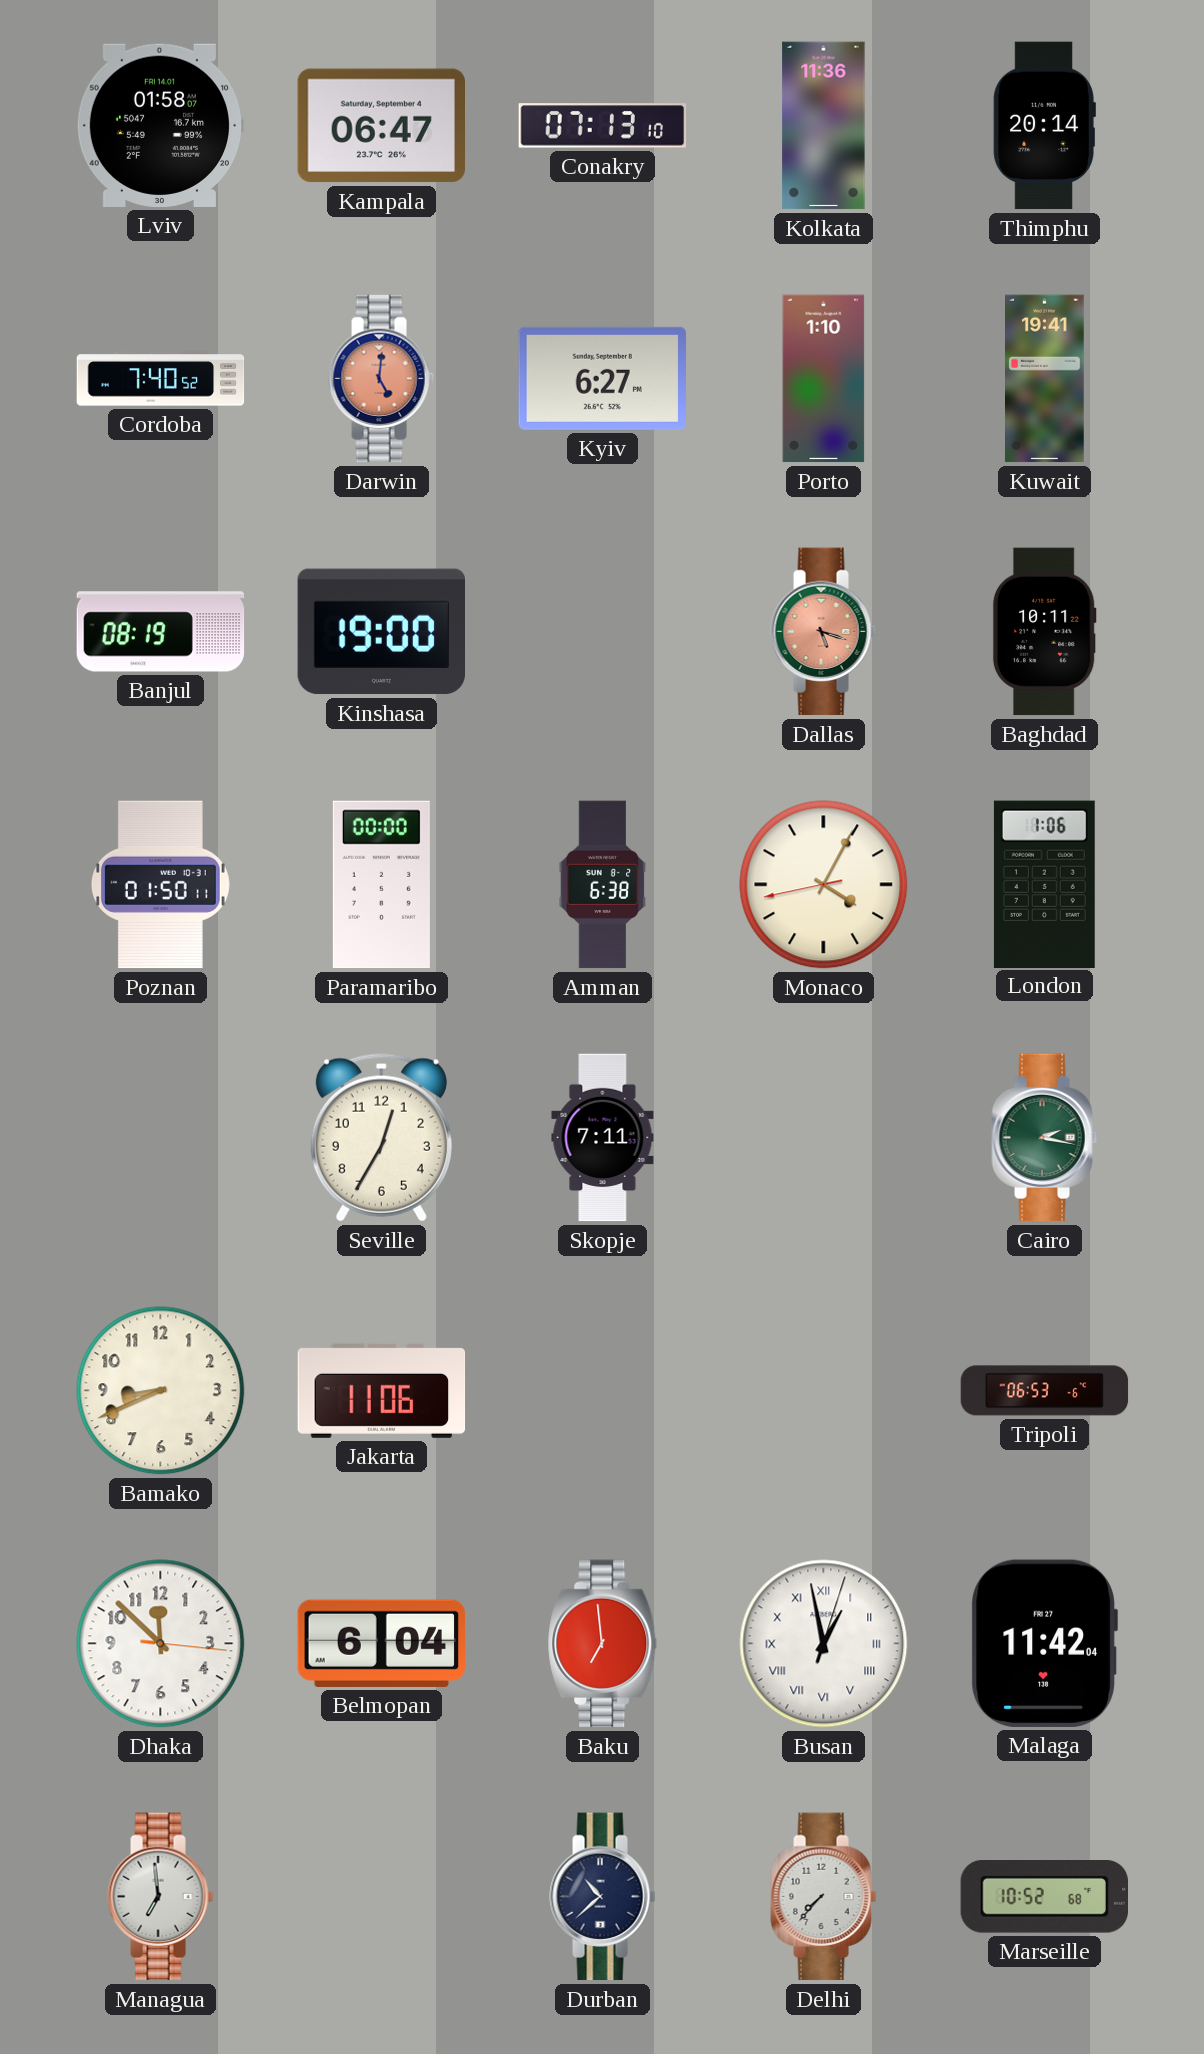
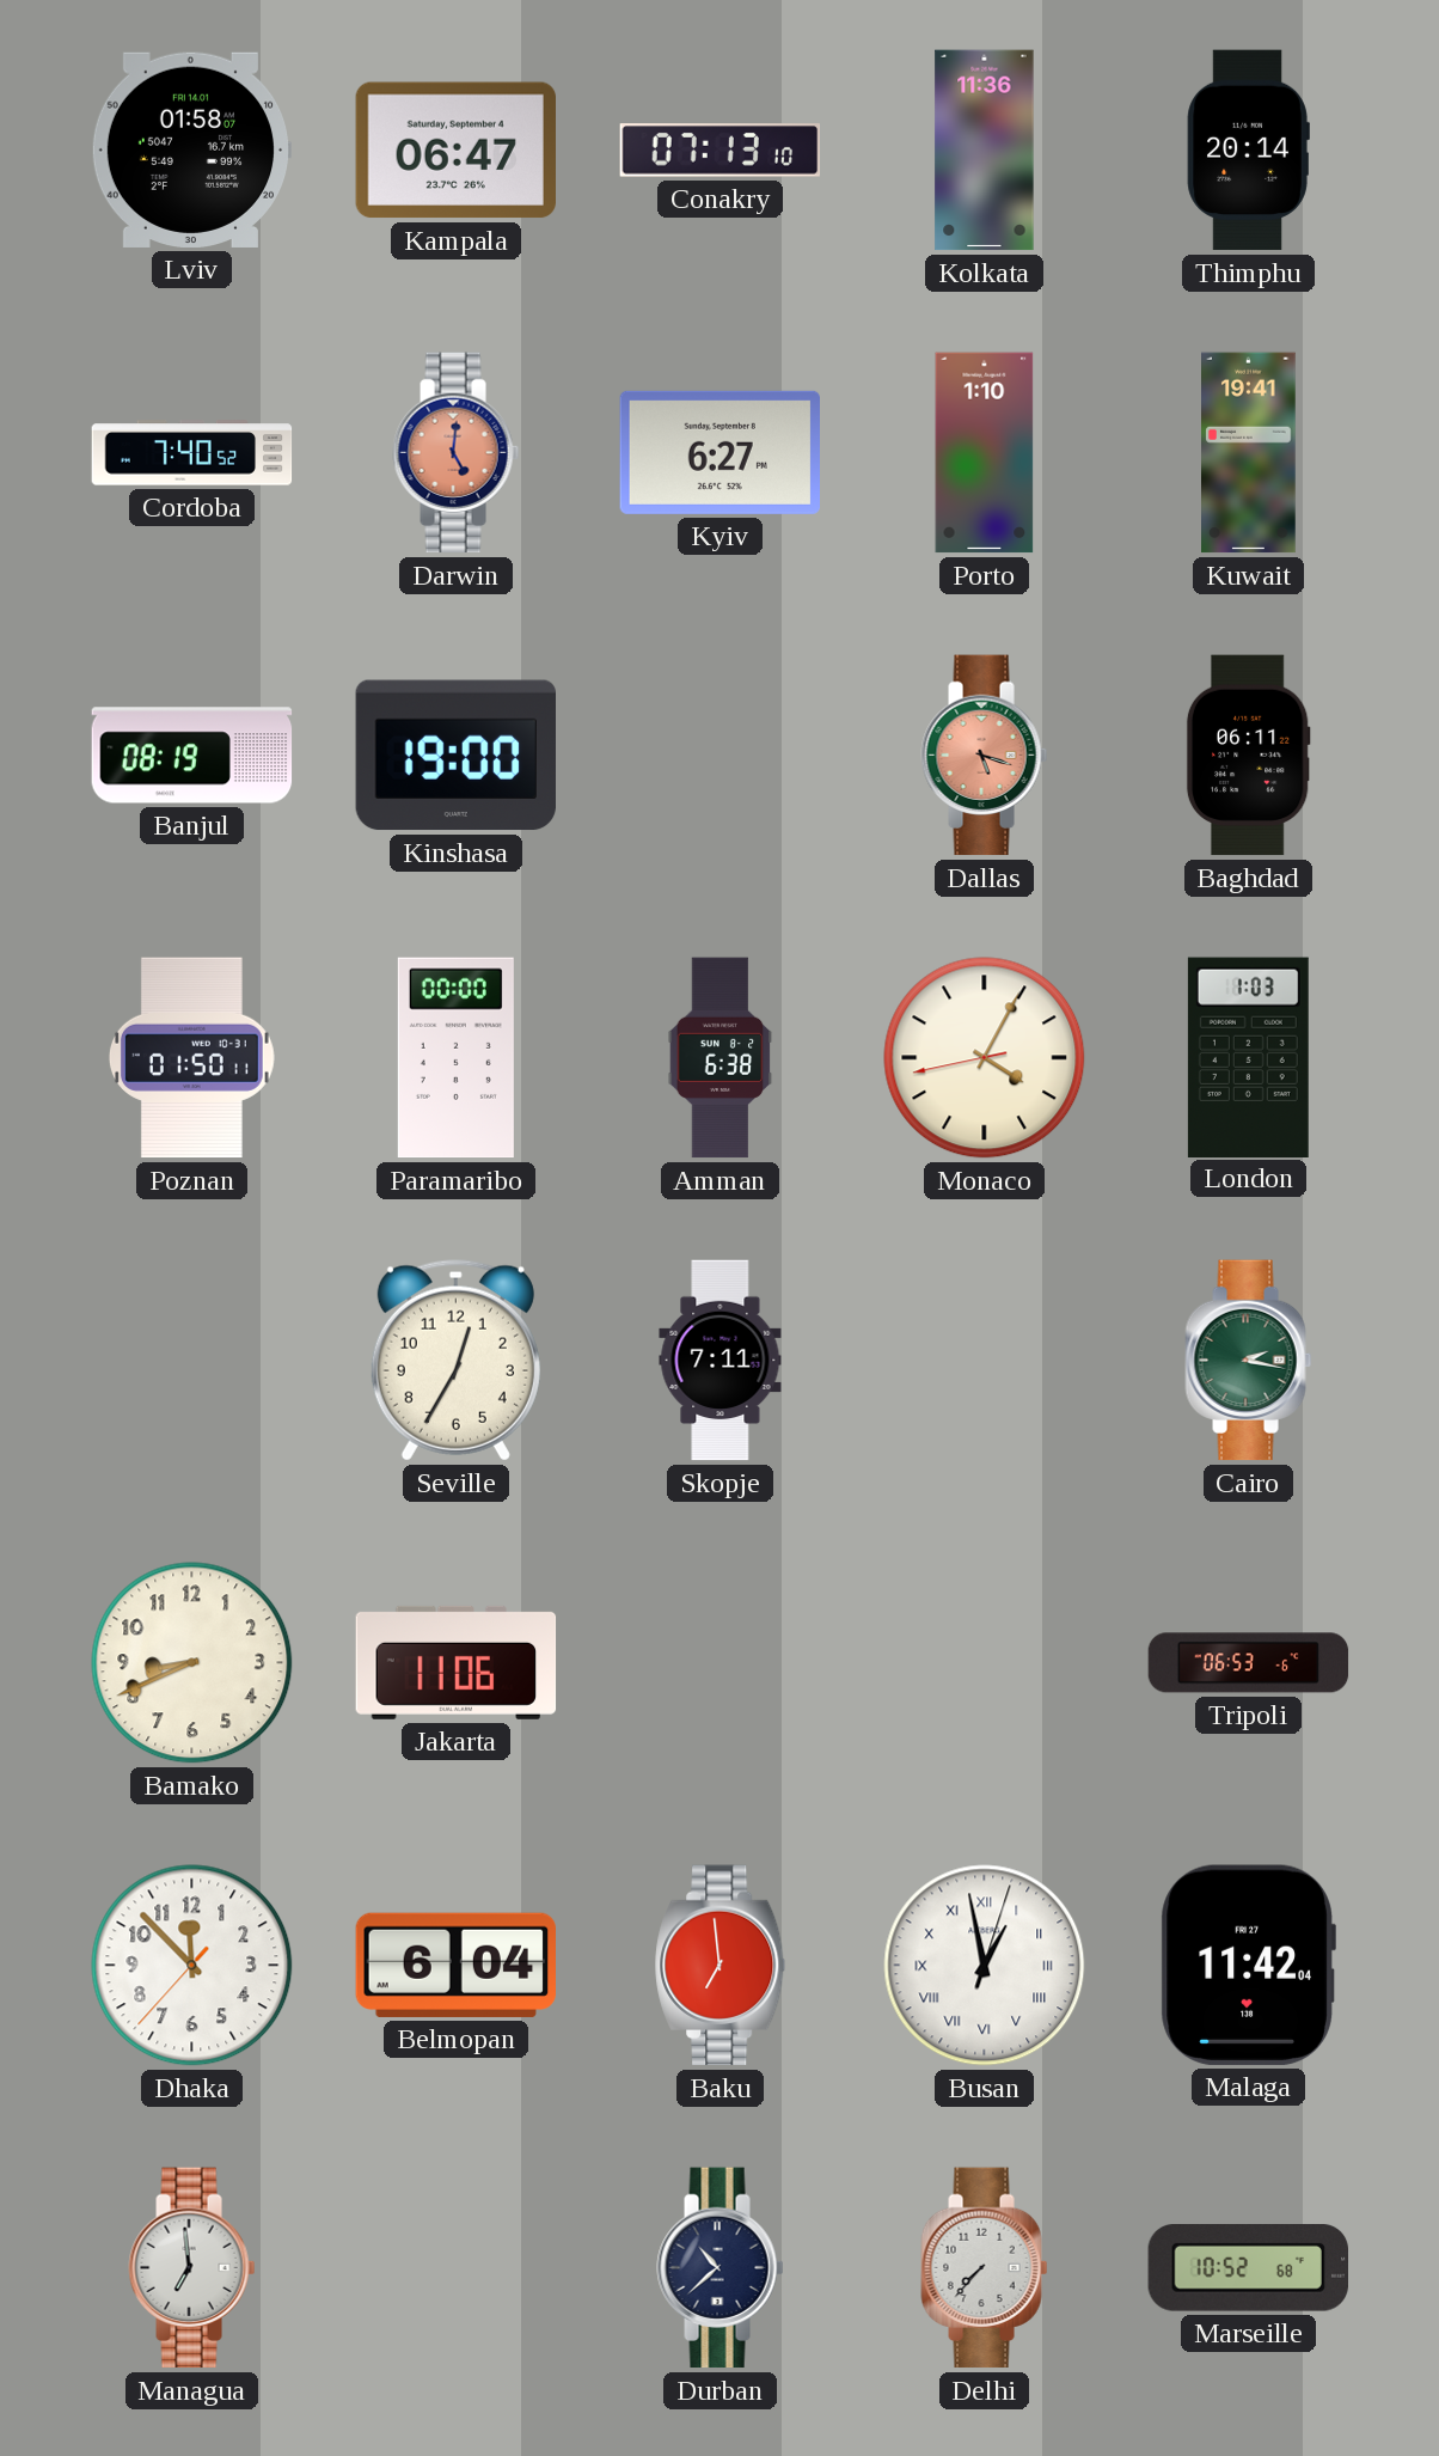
Baghdad: 10:11 -> 06:11 (1248, 756)
London: 1:06 -> 1:03 (1248, 1057)
Dhaka: 11:52:16 -> 11:52:37 (192, 1966)
